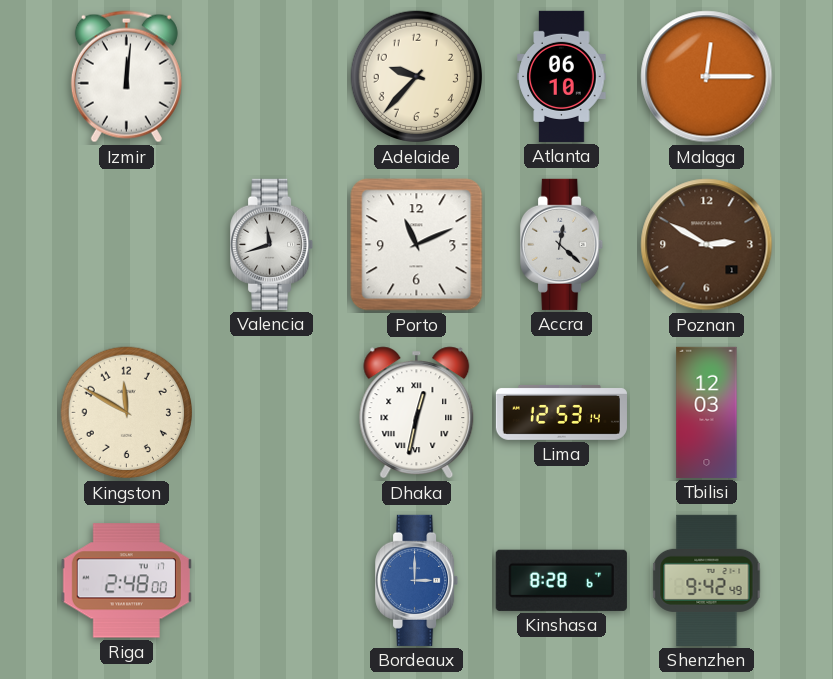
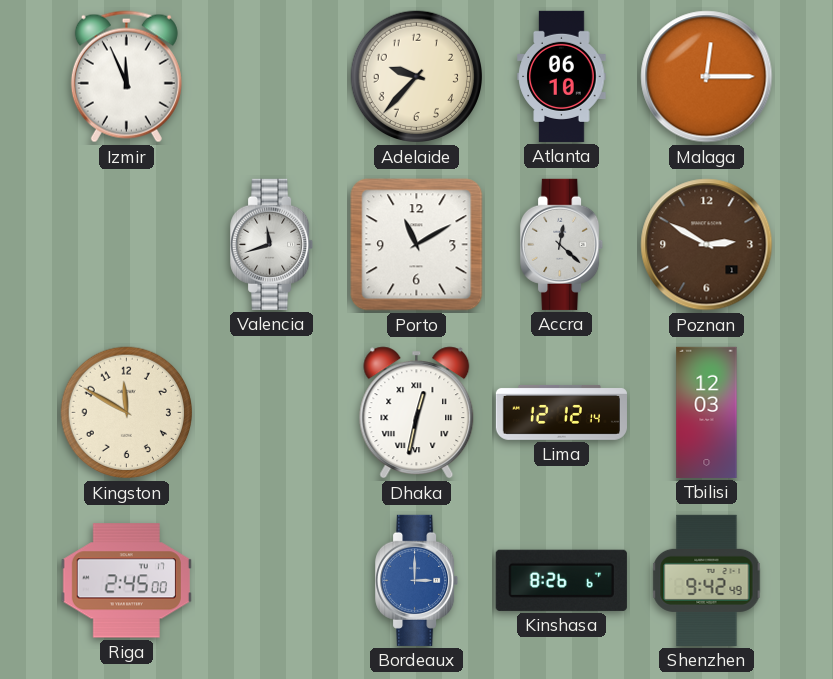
Izmir: 12:01 -> 11:56 (126, 77)
Porto: 11:11 -> 11:10 (417, 245)
Lima: 12:53 -> 12:12 (561, 412)
Riga: 2:48 -> 2:45 (126, 581)
Kinshasa: 8:28 -> 8:26 (561, 580)
